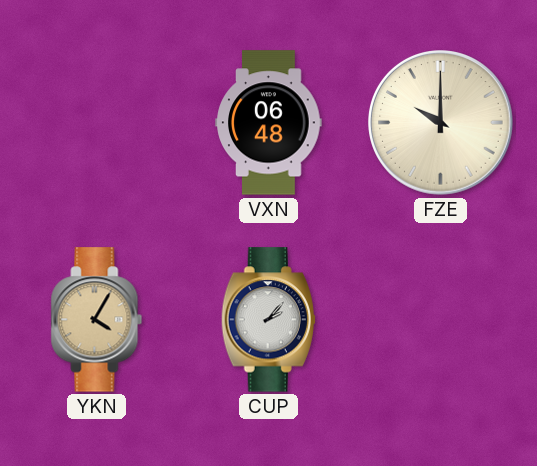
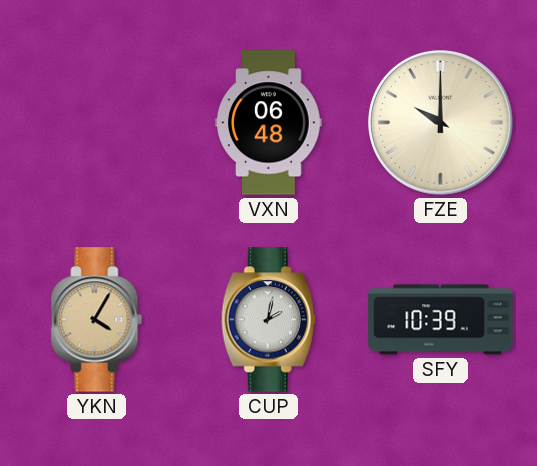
CUP: 2:07 -> 2:02 (268, 320)
SFY: none -> 10:39 (441, 320)
